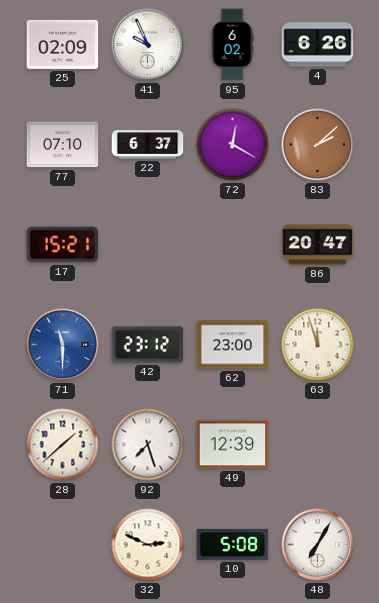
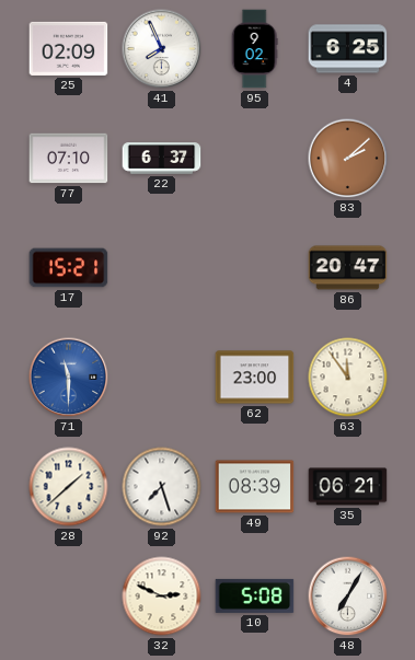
41: 9:56 -> 7:56 (162, 49)
95: 6:02 -> 9:02 (254, 49)
4: 6:26 -> 6:25 (348, 49)
72: 12:20 -> none (233, 145)
42: 23:12 -> none (148, 345)
63: 11:57 -> 11:54 (348, 378)
49: 12:39 -> 08:39 (255, 487)
35: none -> 06:21 (348, 487)
